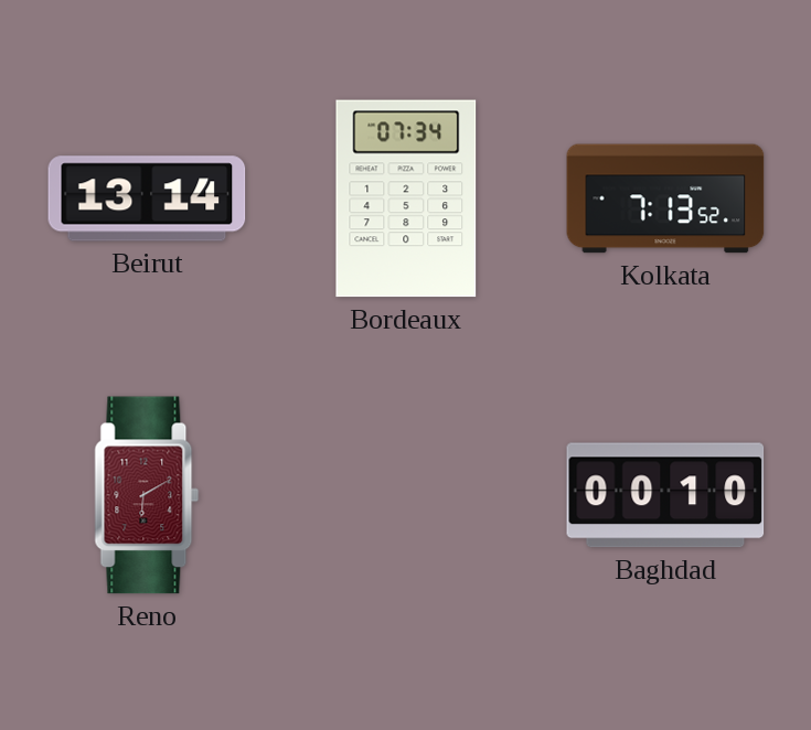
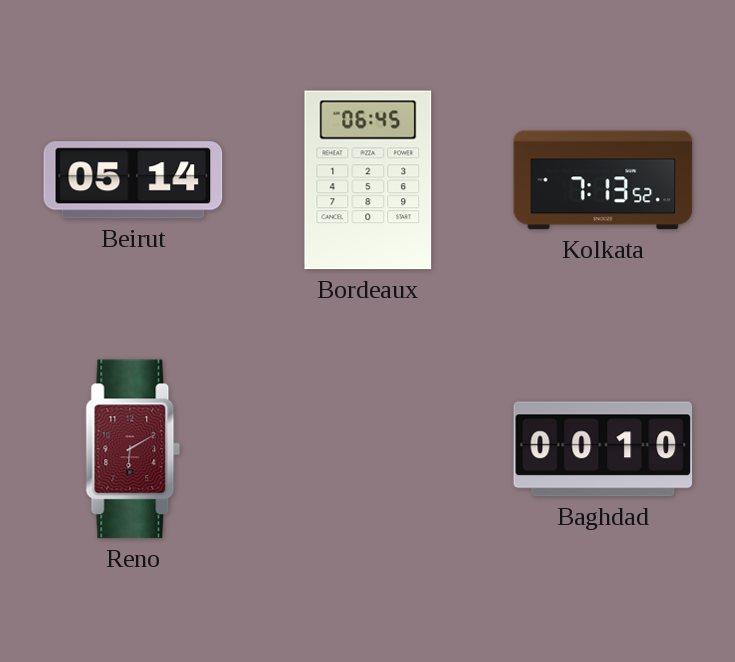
Beirut: 13:14 -> 05:14 (133, 180)
Bordeaux: 07:34 -> 06:45 (368, 180)
